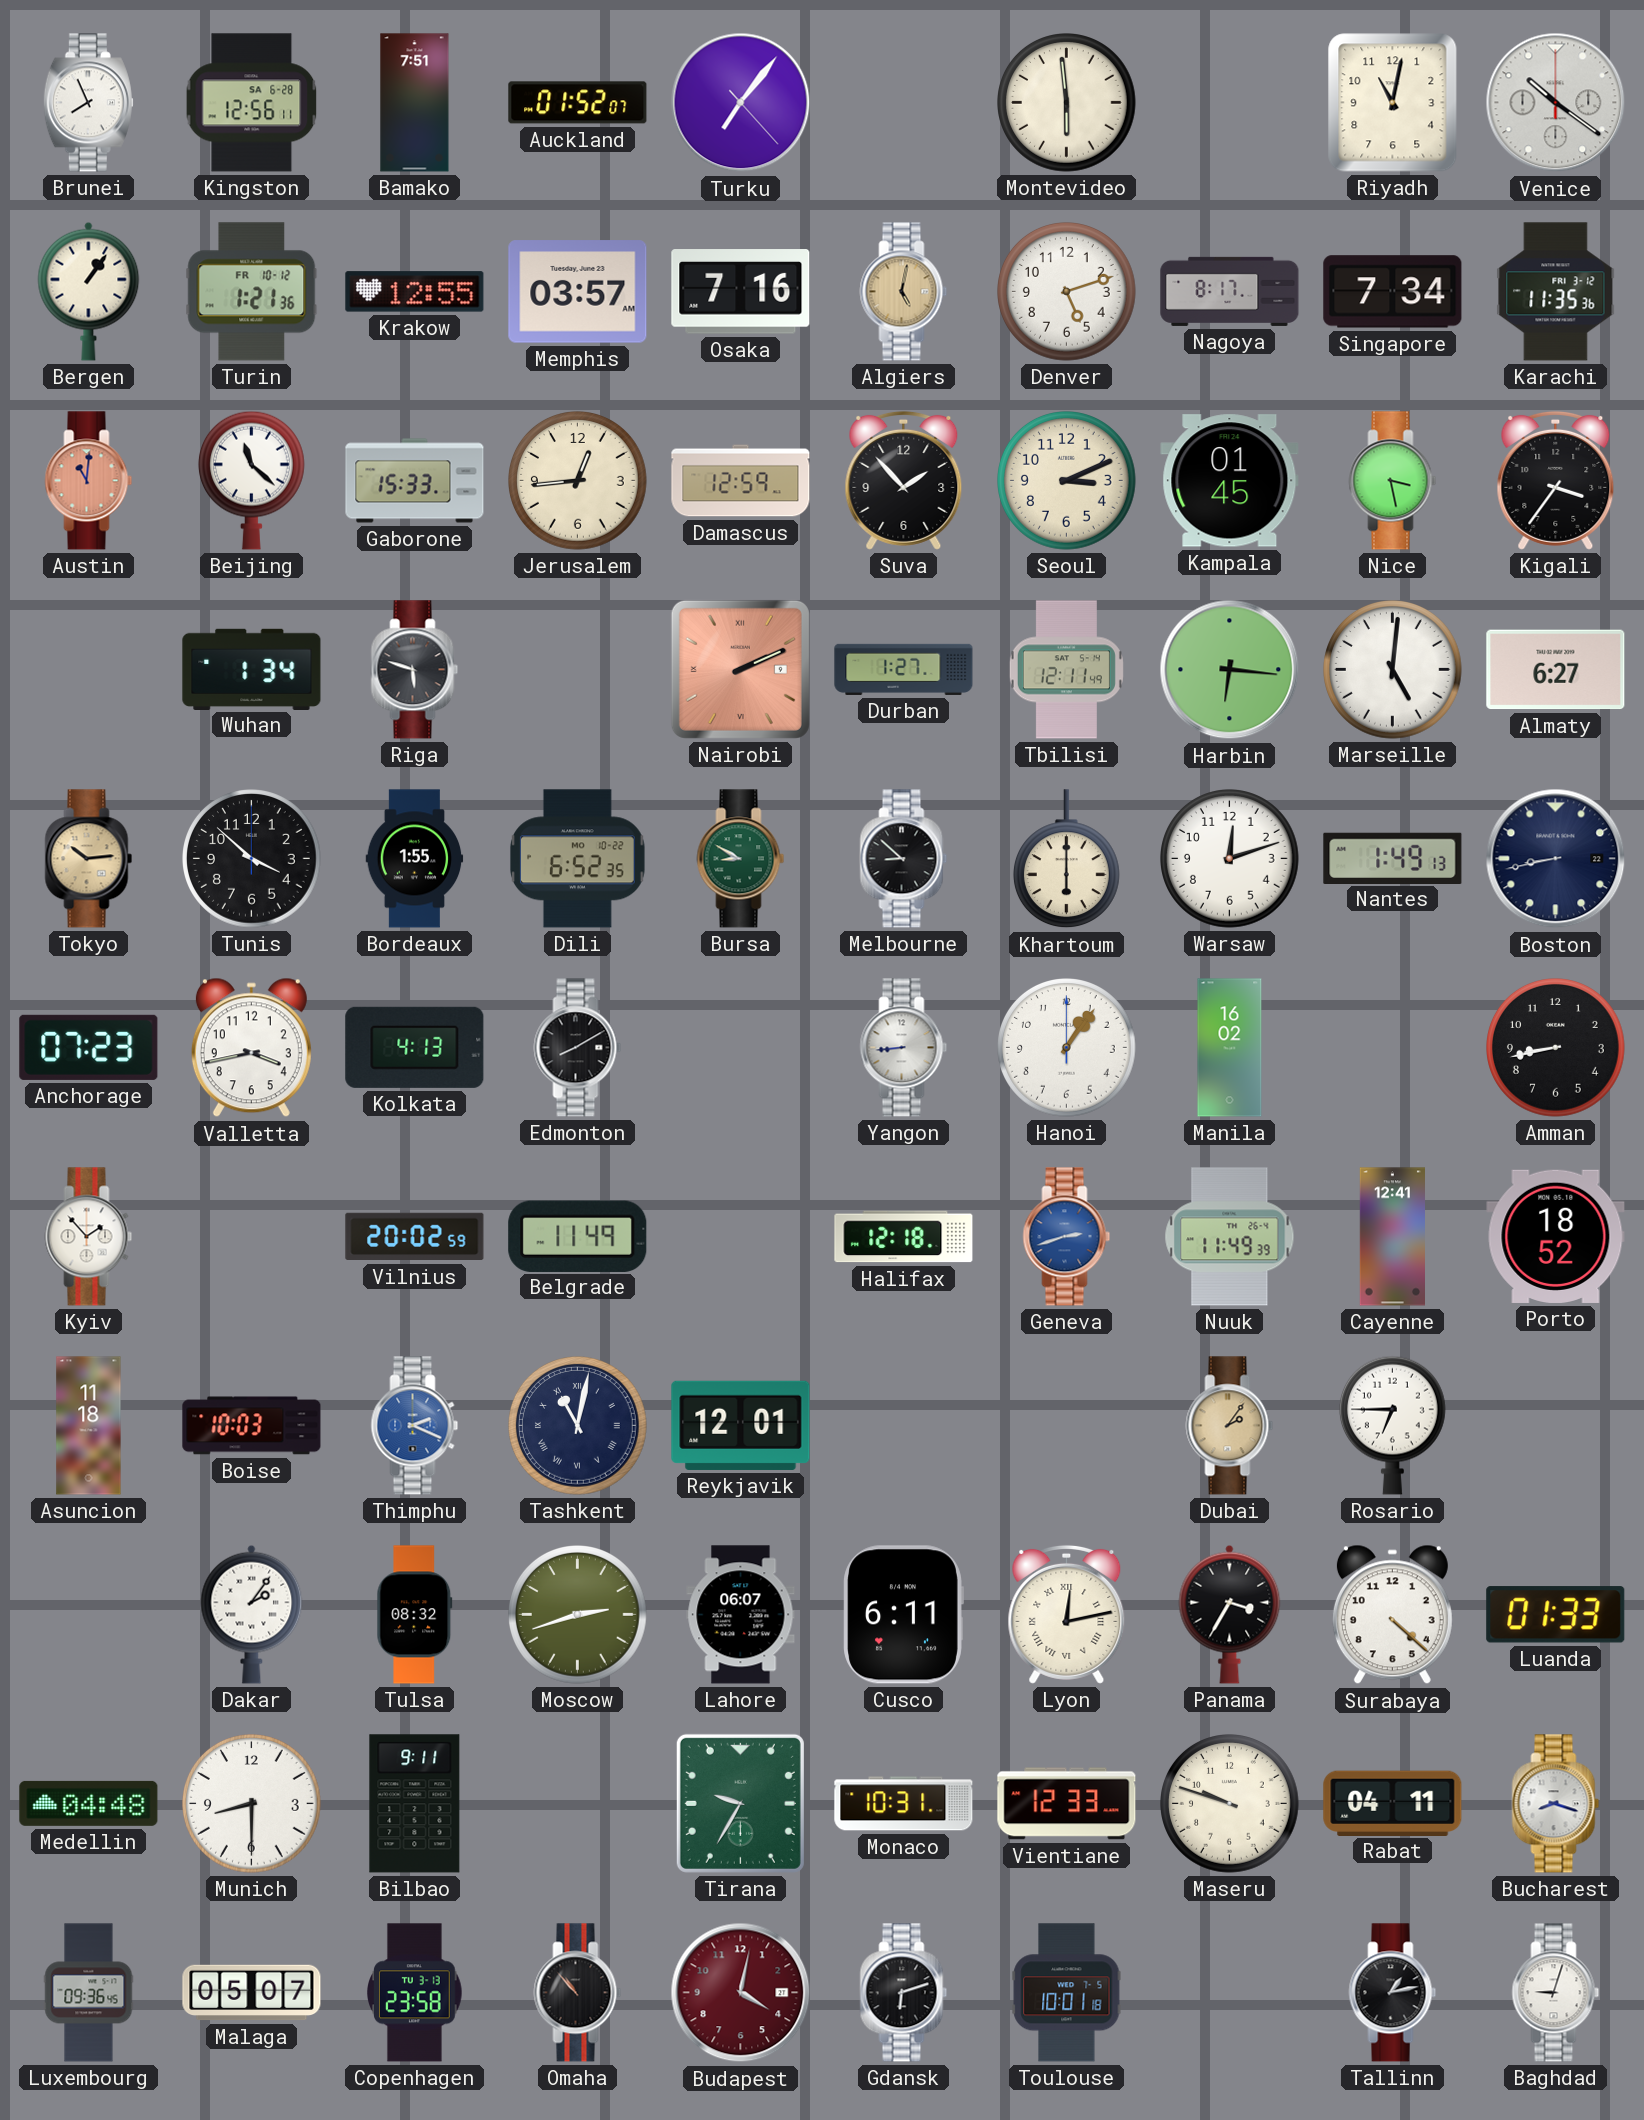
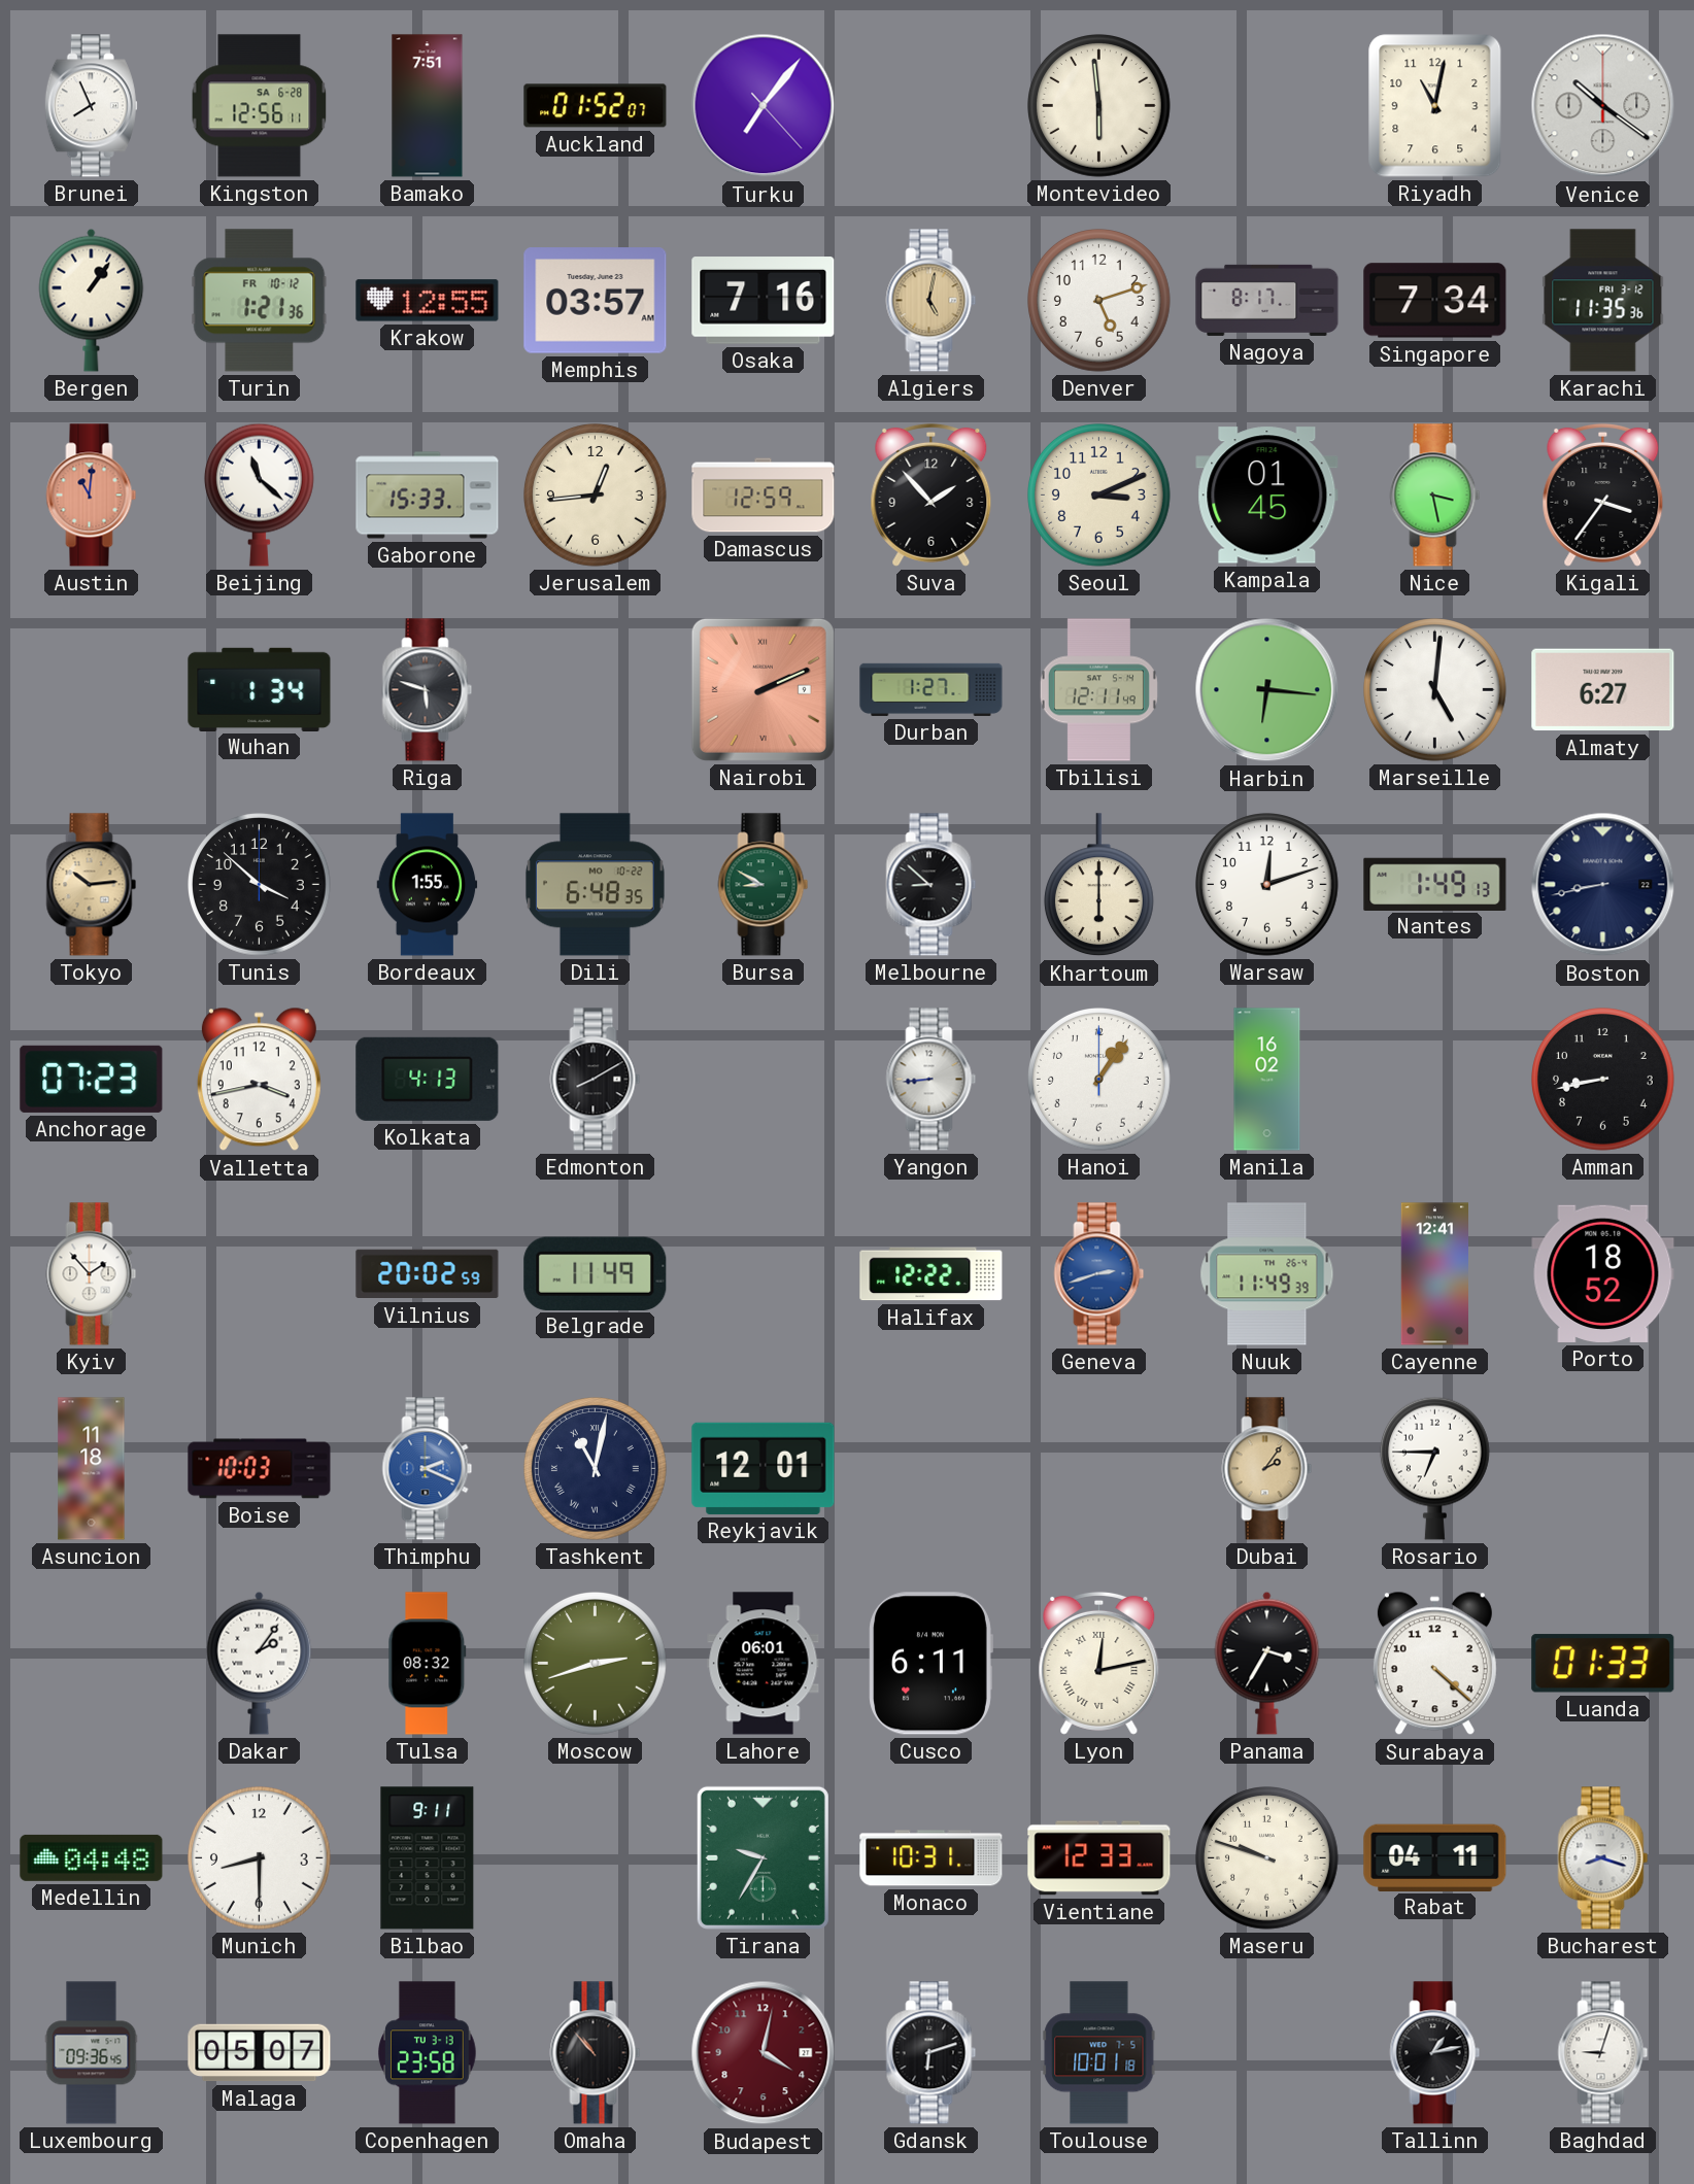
Dili: 6:52 -> 6:48 (596, 885)
Halifax: 12:18 -> 12:22 (931, 1274)
Lahore: 06:07 -> 06:01 (764, 1664)
